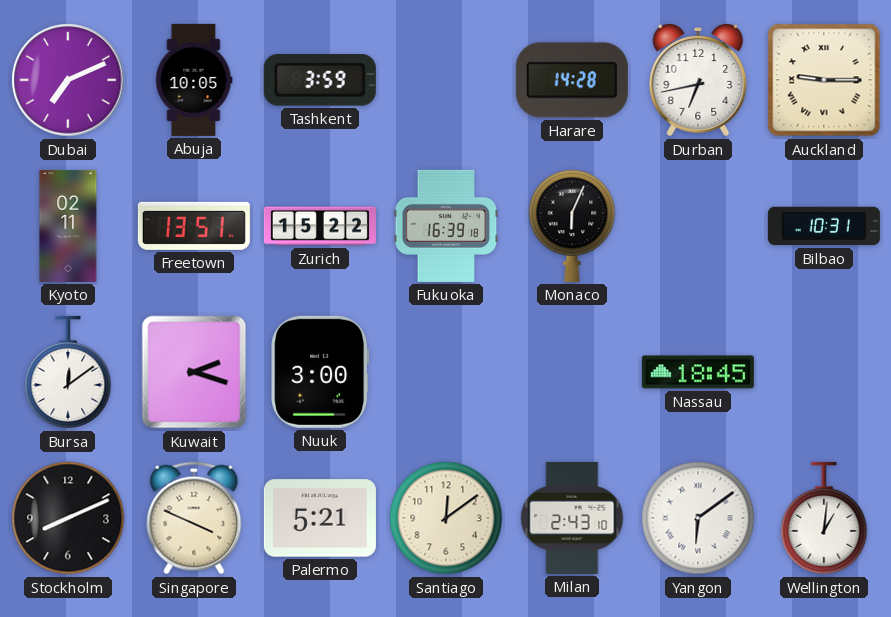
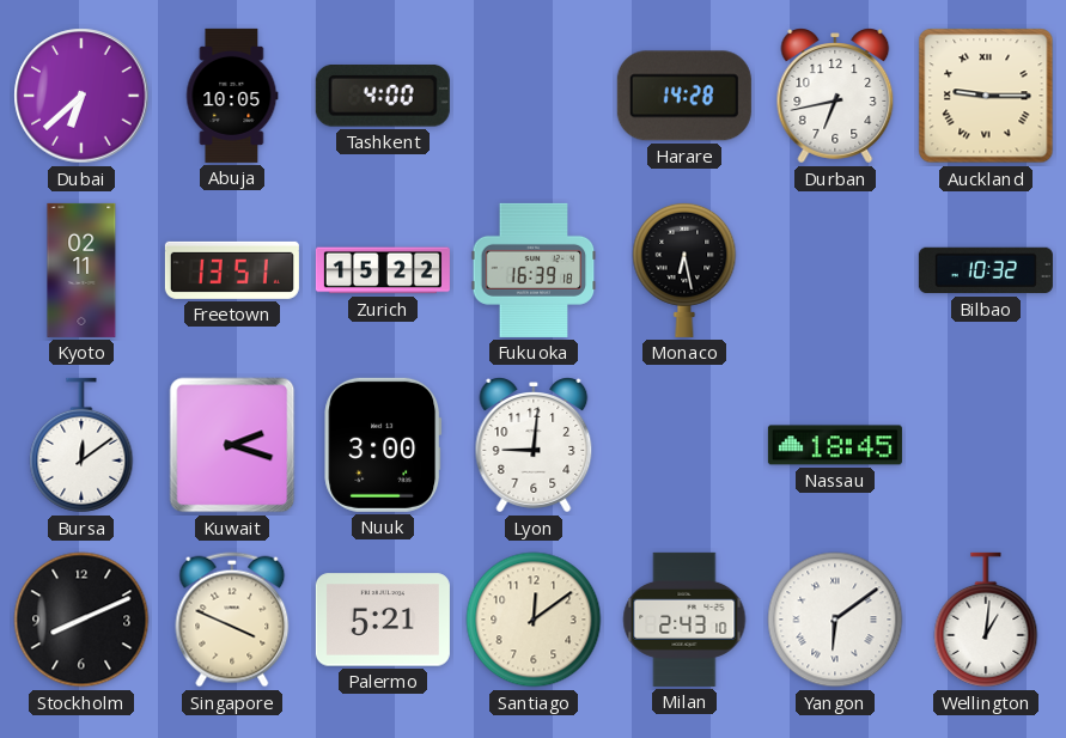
Dubai: 7:11 -> 6:38 (81, 96)
Tashkent: 3:59 -> 4:00 (383, 97)
Monaco: 6:04 -> 6:28 (684, 269)
Bilbao: 10:31 -> 10:32 (986, 270)
Lyon: none -> 9:01 (534, 445)
